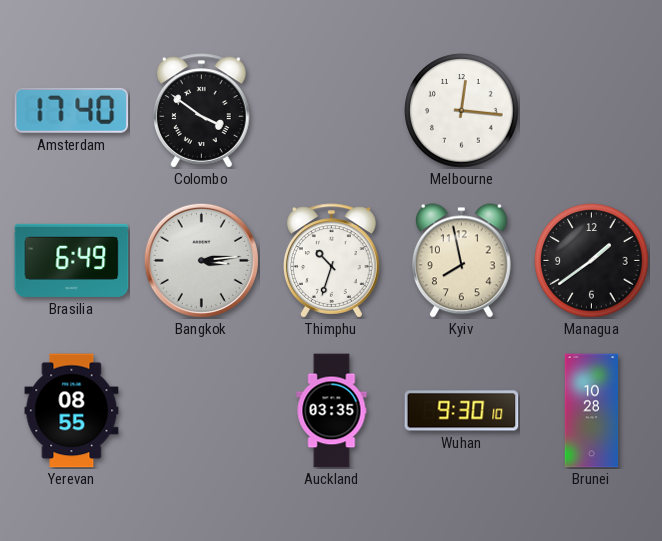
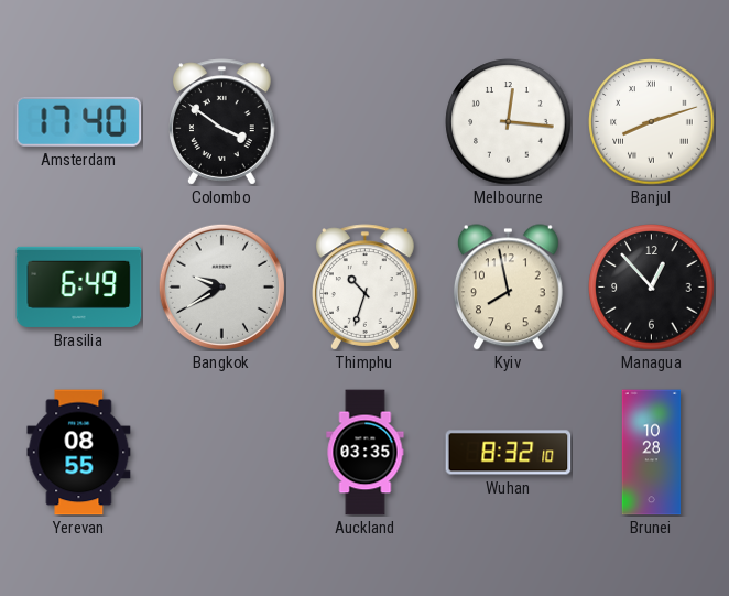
Banjul: none -> 8:12 (652, 122)
Bangkok: 3:14 -> 9:40 (221, 286)
Managua: 1:39 -> 12:53 (652, 288)
Wuhan: 9:30 -> 8:32 (509, 453)
